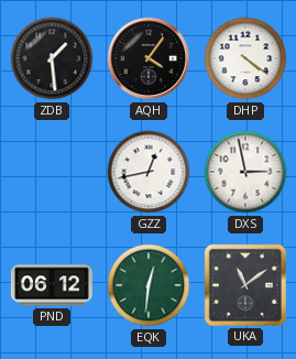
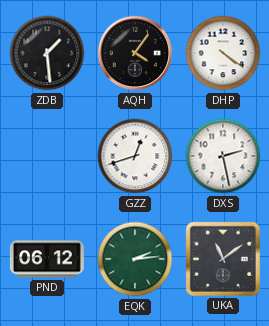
GZZ: 12:43 -> 12:42 (135, 156)
DXS: 2:58 -> 2:28 (223, 156)
EQK: 12:31 -> 2:14 (135, 259)
